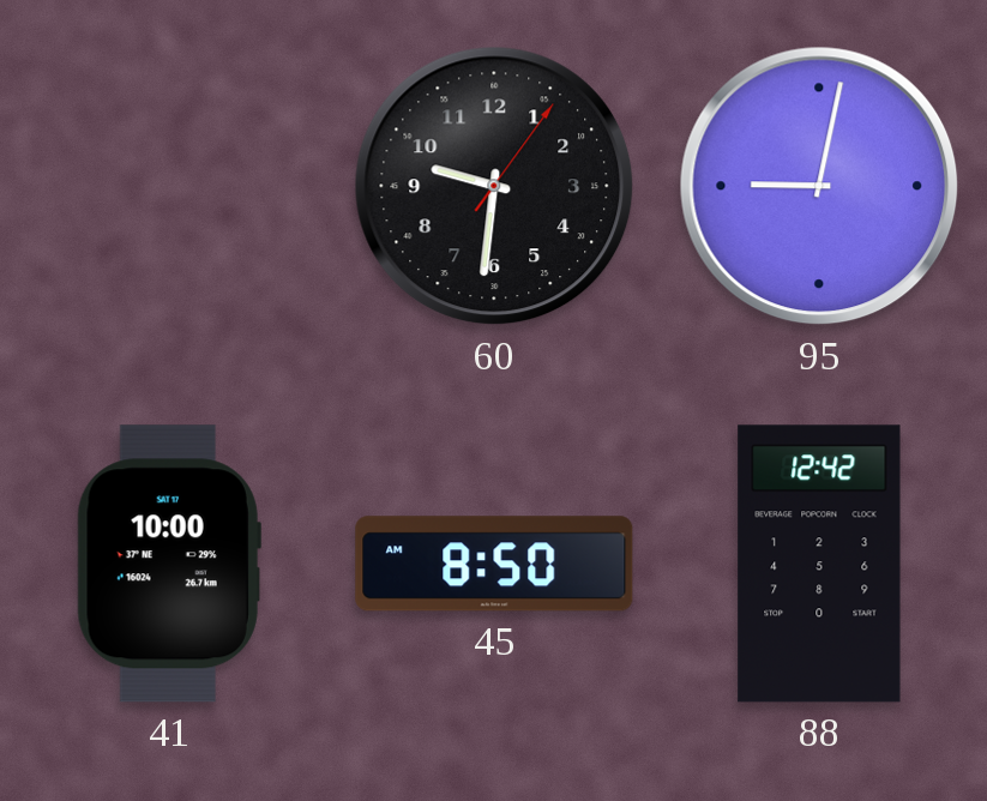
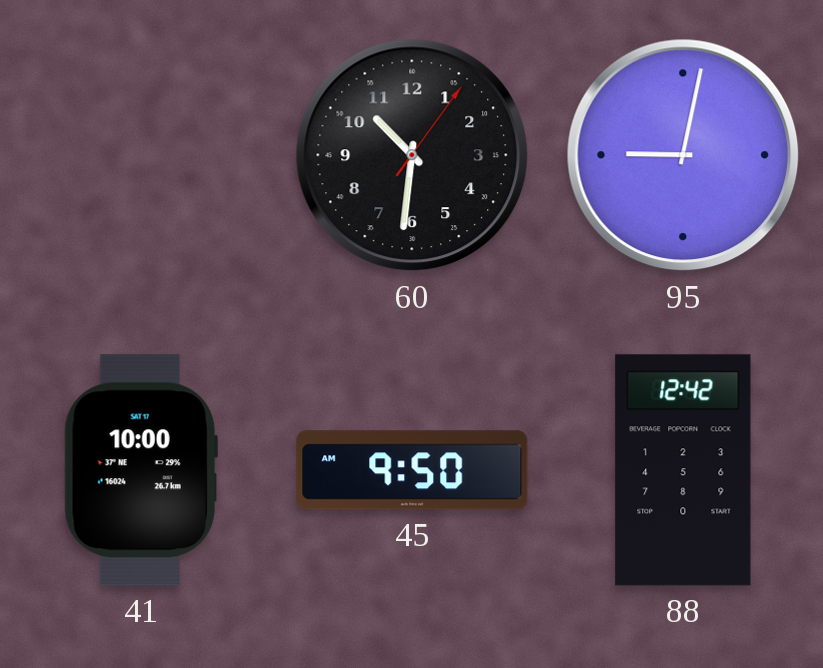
60: 9:31 -> 10:31 (412, 155)
45: 8:50 -> 9:50 (412, 470)
